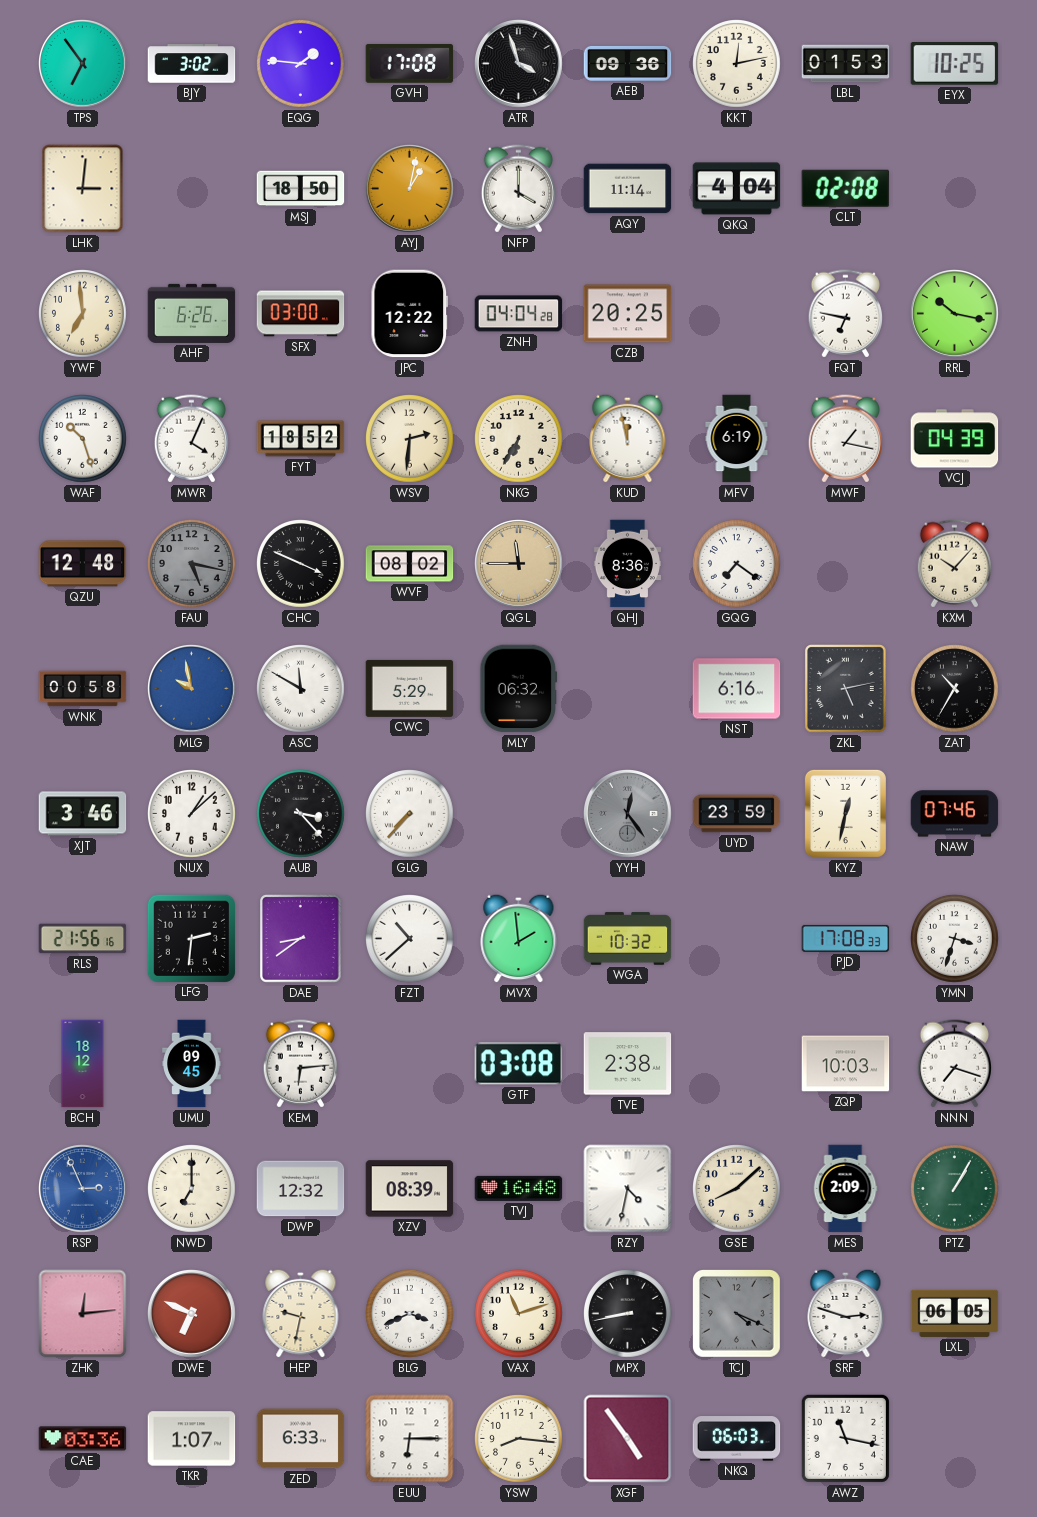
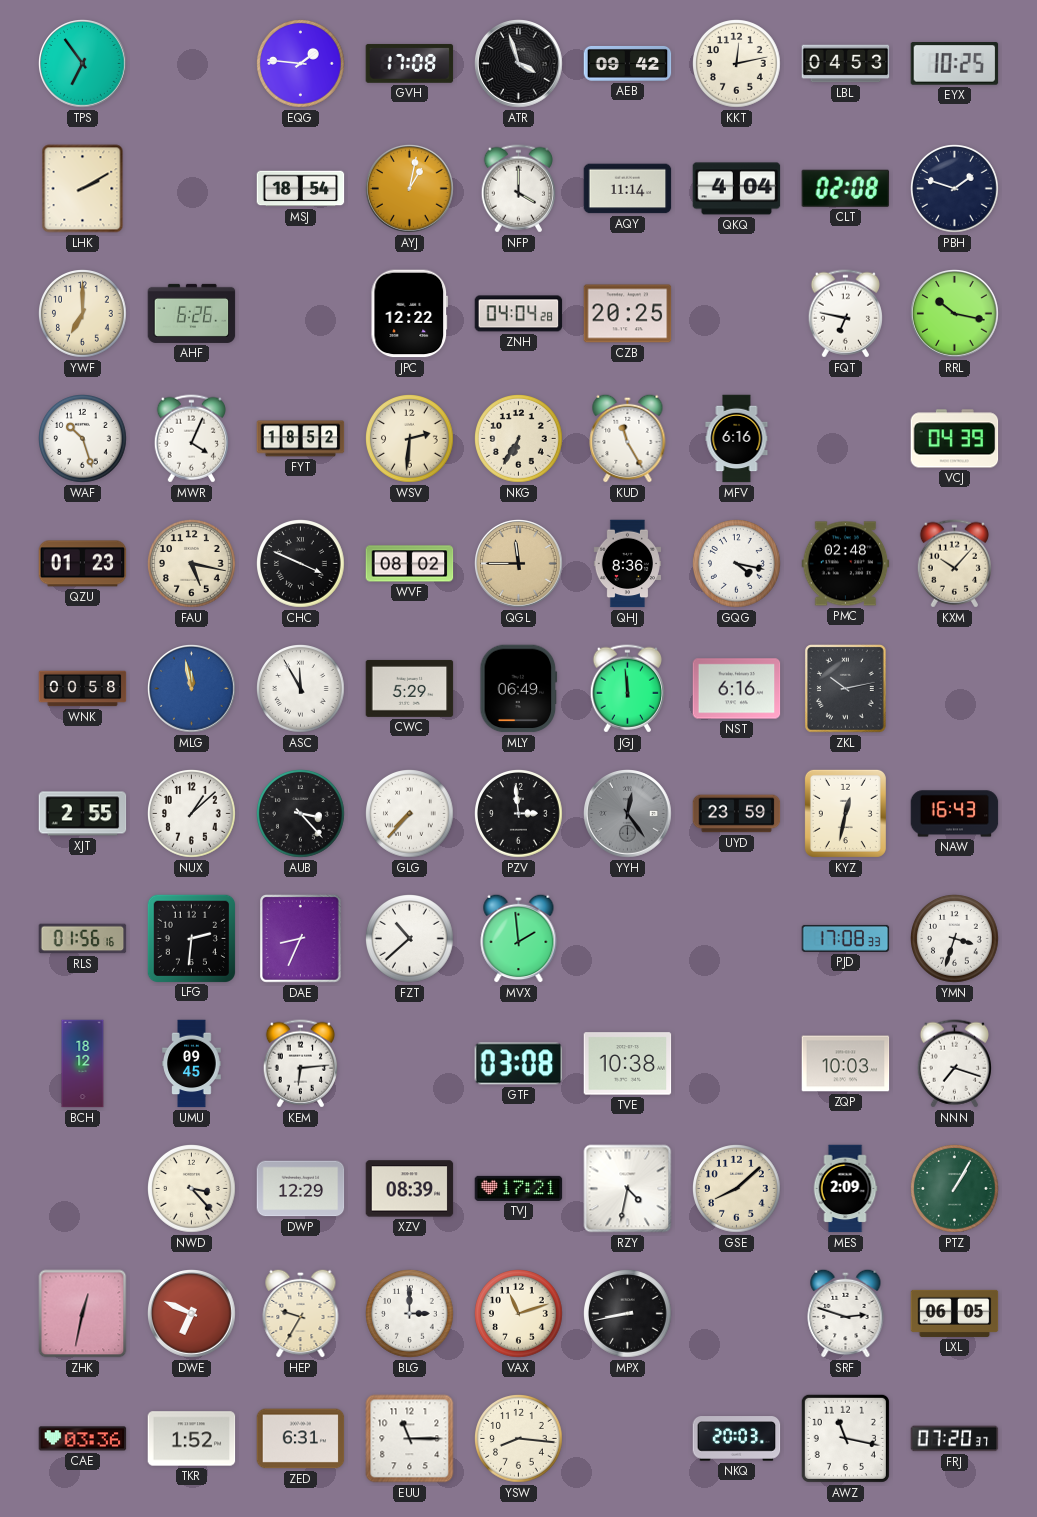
BJY: 3:02 -> none (192, 64)
AEB: 09:36 -> 09:42 (628, 63)
LBL: 01:53 -> 04:53 (846, 64)
LHK: 3:01 -> 2:10 (83, 189)
MSJ: 18:50 -> 18:54 (301, 189)
PBH: none -> 1:48 (955, 189)
YWF: 6:59 -> 7:00 (83, 314)
SFX: 03:00 -> none (301, 314)
KUD: 11:58 -> 11:25 (628, 438)
MFV: 6:19 -> 6:16 (737, 439)
MWF: 1:17 -> none (845, 439)
QZU: 12:48 -> 01:23 (83, 564)
FAU dial: grey -> cream (192, 564)
GQG: 7:21 -> 4:17 (737, 564)
PMC: none -> 02:48 (846, 564)
MLG: 9:58 -> 11:58 (192, 689)
ASC: 11:50 -> 11:55 (301, 689)
MLY: 06:32 -> 06:49 (519, 689)
JGJ: none -> 11:59 (627, 689)
ZKL: 5:13 -> 10:13 (846, 689)
ZAT: 10:35 -> none (955, 689)
XJT: 3:46 -> 2:55 (83, 814)
PZV: none -> 2:59 (519, 814)
NAW: 07:46 -> 16:43 (955, 814)
RLS: 21:56 -> 01:56 (83, 939)
DAE: 8:39 -> 8:34 (301, 939)
WGA: 10:32 -> none (628, 939)
TVE: 2:38 -> 10:38 (628, 1064)
RSP: 2:56 -> none (83, 1189)
NWD: 7:00 -> 3:23 (192, 1189)
DWP: 12:32 -> 12:29 (301, 1189)
TVJ: 16:48 -> 17:21 (519, 1188)
ZHK: 12:14 -> 12:32 (83, 1314)
HEP: 9:32 -> 9:35 (301, 1313)
BLG: 3:41 -> 3:00 (410, 1314)
TCJ: 4:19 -> none (737, 1314)
TKR: 1:07 -> 1:52 (192, 1439)
ZED: 6:33 -> 6:31 (301, 1439)
EUU: 6:15 -> 11:15 (410, 1439)
XGF: 4:54 -> none (628, 1439)
NKQ: 06:03 -> 20:03 (737, 1439)
FRJ: none -> 07:20 (955, 1439)
